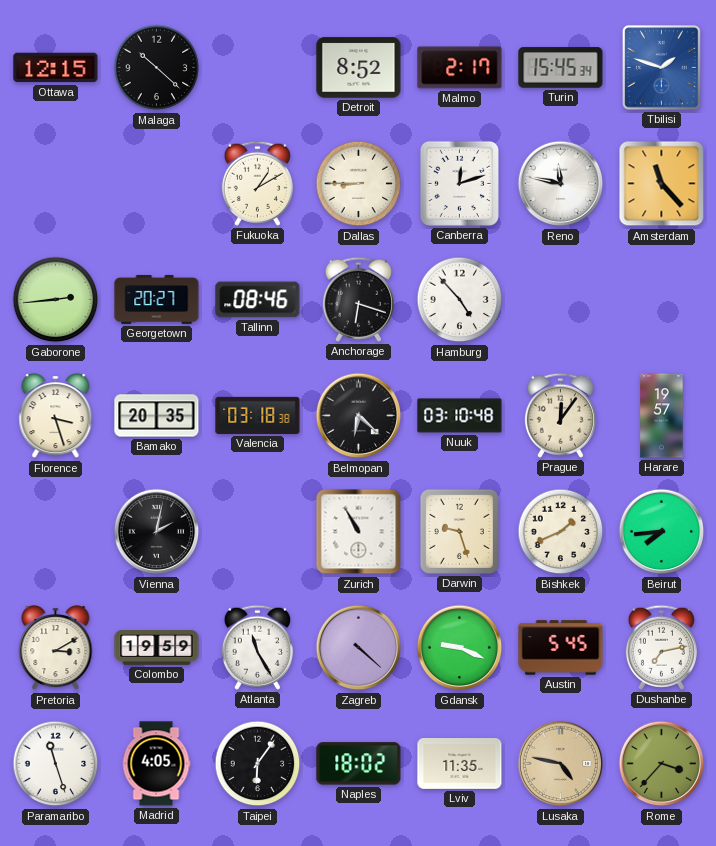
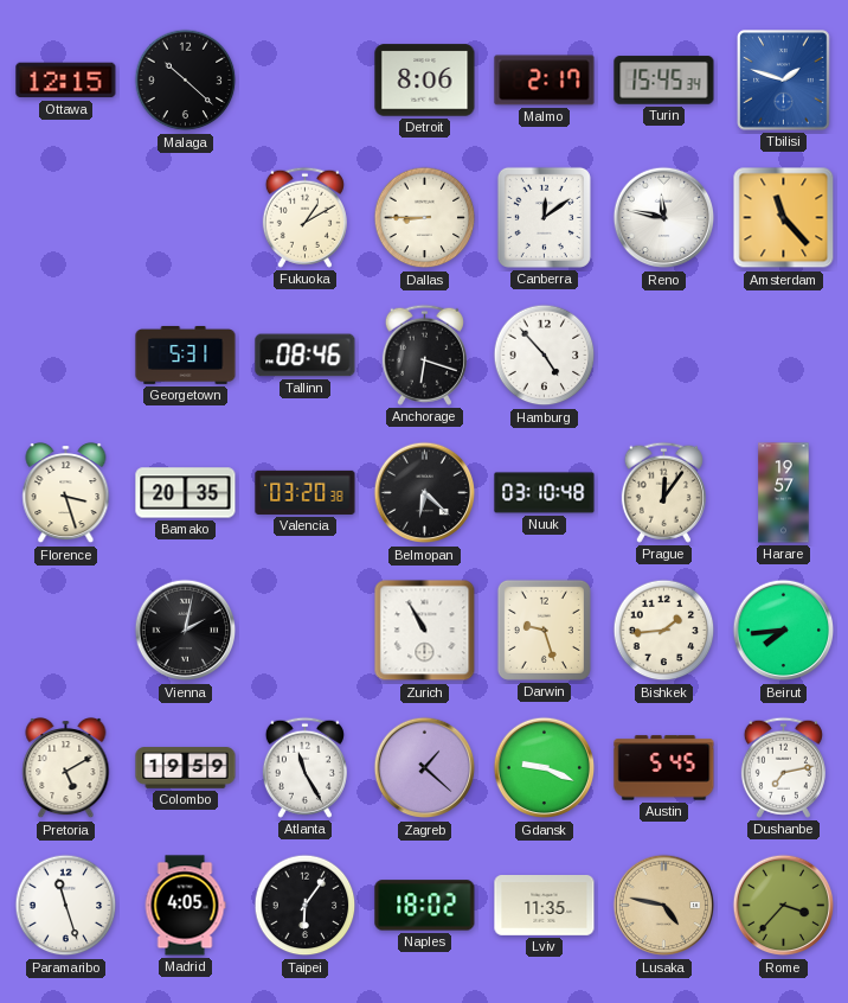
Detroit: 8:52 -> 8:06 (425, 81)
Canberra: 12:12 -> 12:09 (544, 217)
Gaborone: 2:44 -> none (56, 300)
Georgetown: 20:27 -> 5:31 (186, 354)
Valencia: 03:18 -> 03:20 (306, 492)
Bishkek: 1:41 -> 1:44 (664, 631)
Pretoria: 3:10 -> 5:10 (66, 769)
Zagreb: 4:22 -> 1:22 (425, 768)
